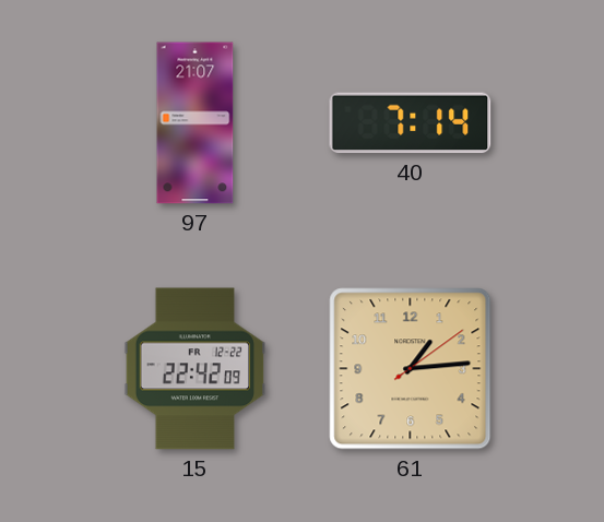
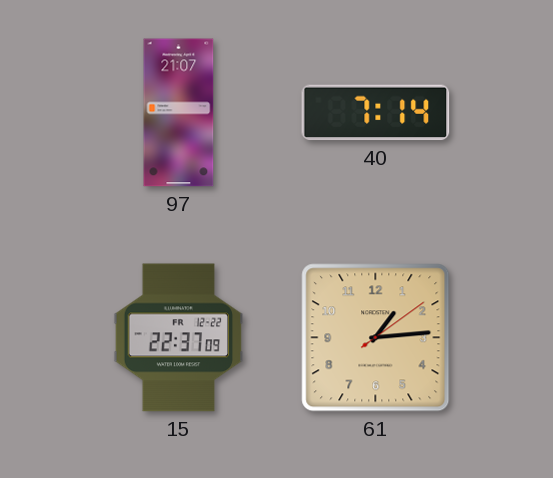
15: 22:42 -> 22:37 (179, 338)
